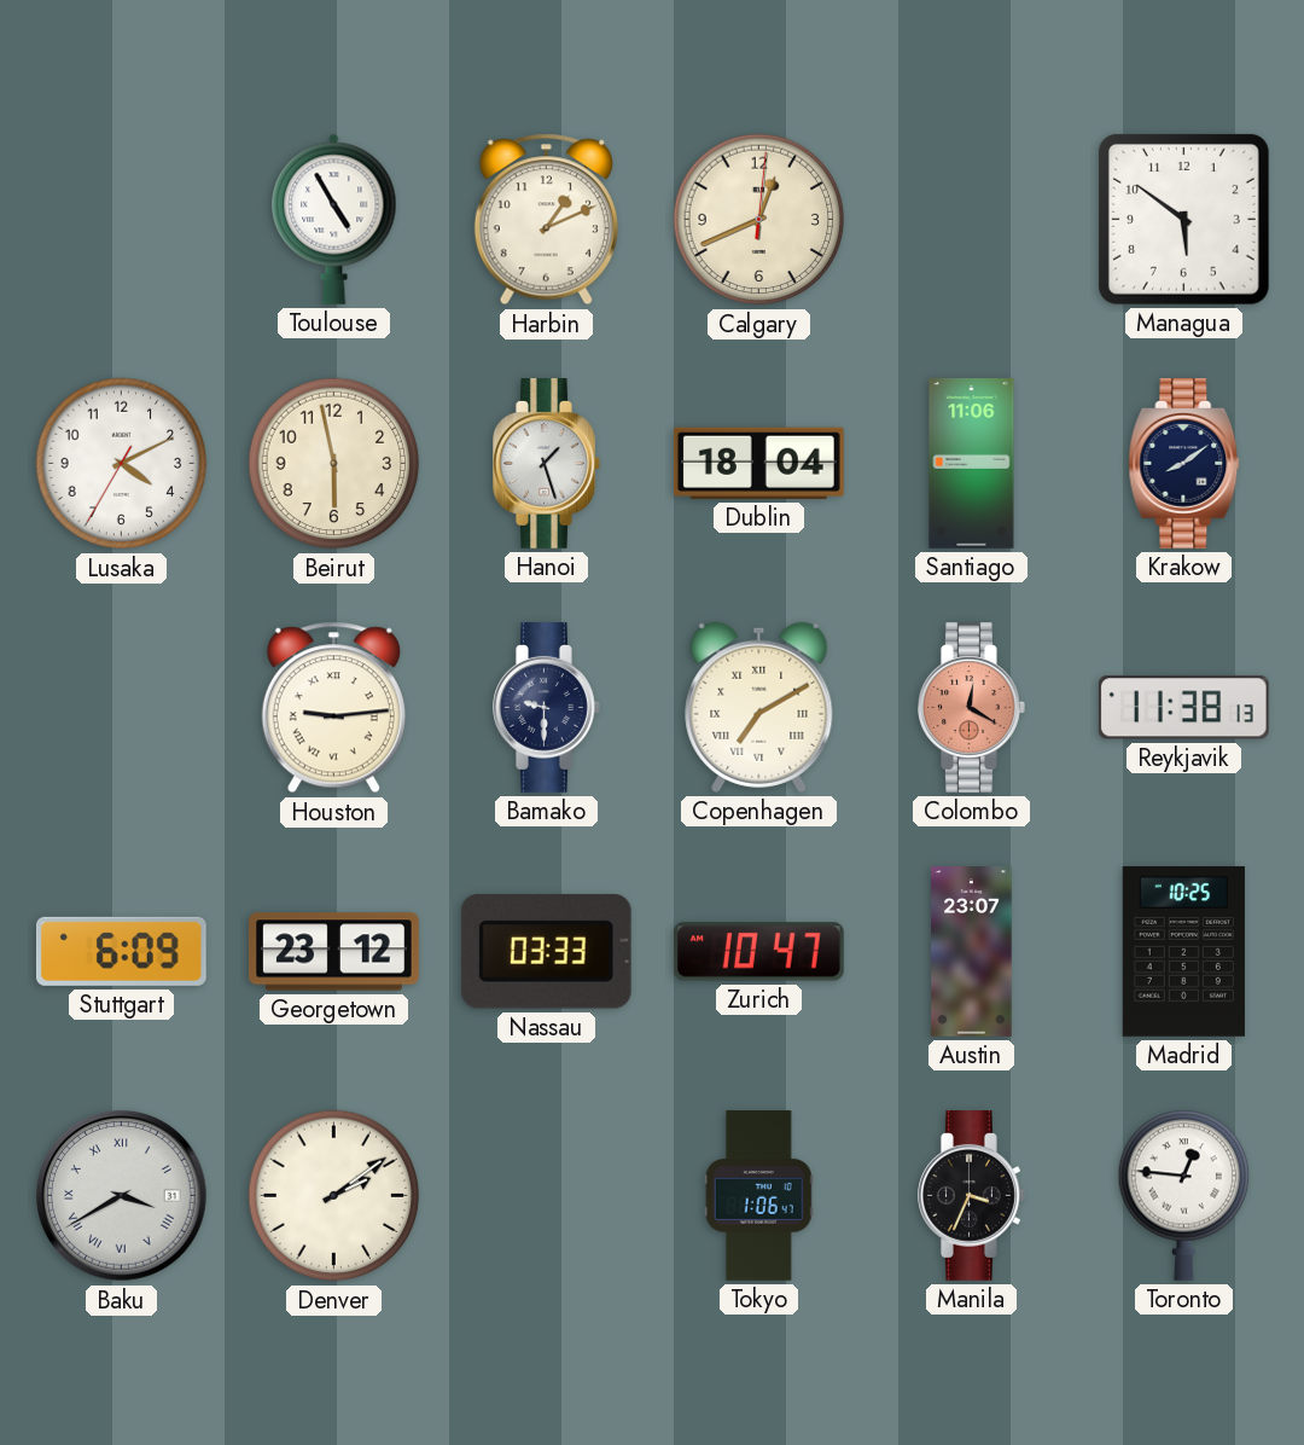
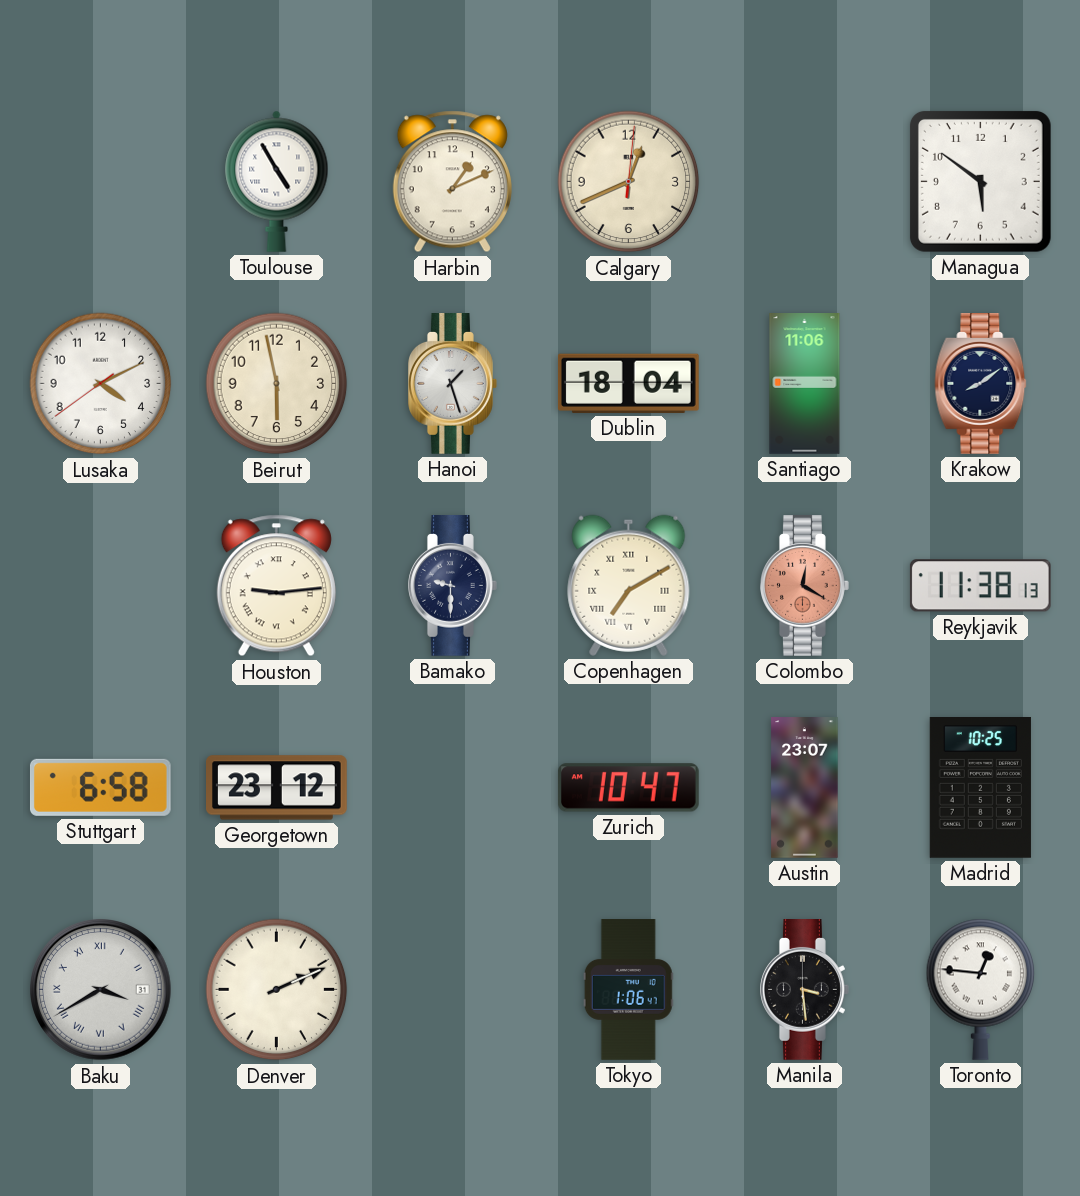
Lusaka: 4:10:35 -> 4:10:39 (101, 384)
Stuttgart: 6:09 -> 6:58 (100, 787)
Nassau: 03:33 -> none (546, 951)
Denver: 2:09 -> 2:11 (277, 990)
Manila: 3:34 -> 3:29 (805, 990)
